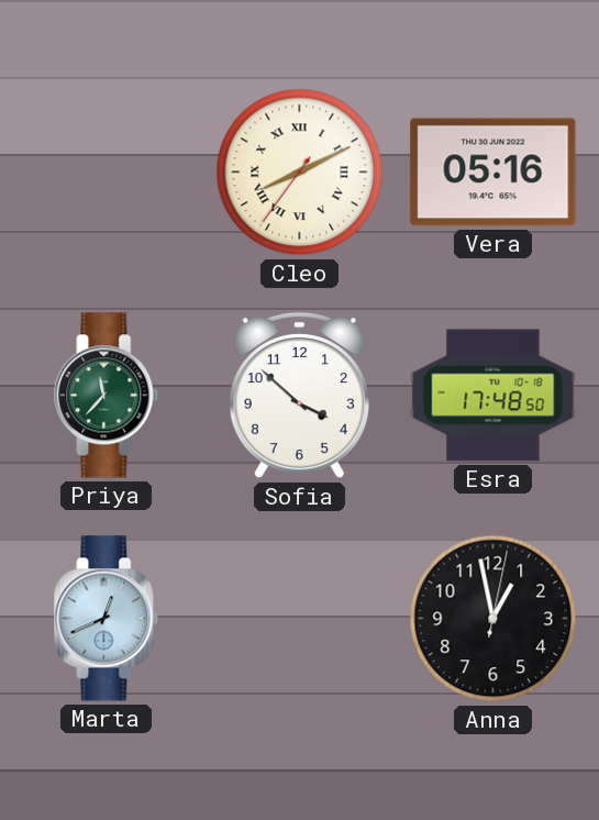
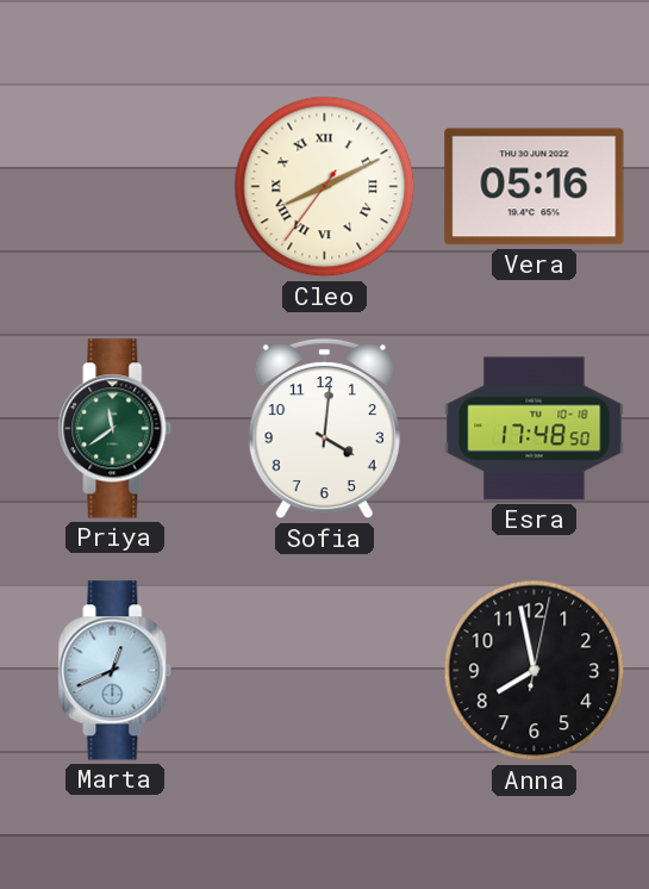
Priya: 11:37 -> 11:39 (116, 429)
Sofia: 3:52 -> 4:01 (324, 429)
Anna: 12:58 -> 7:58 (535, 671)
